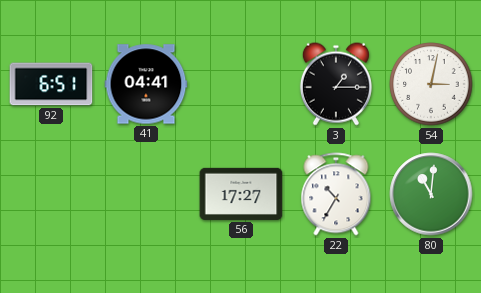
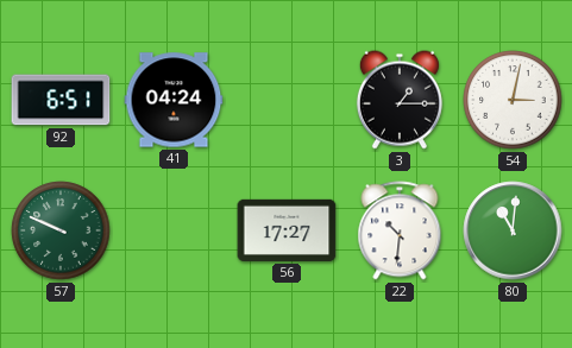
41: 04:41 -> 04:24 (174, 100)
57: none -> 9:49 (61, 230)
22: 10:35 -> 10:31 (400, 230)
